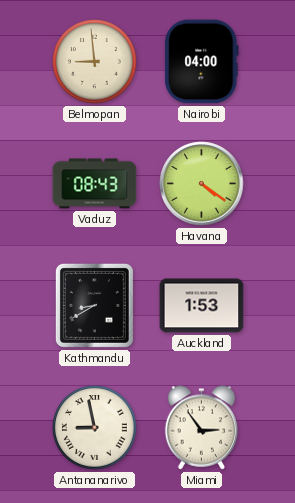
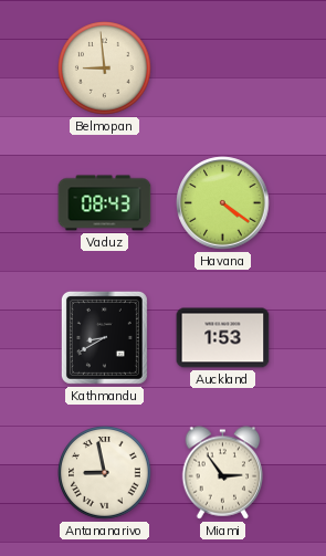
Nairobi: 04:00 -> none (202, 62)
